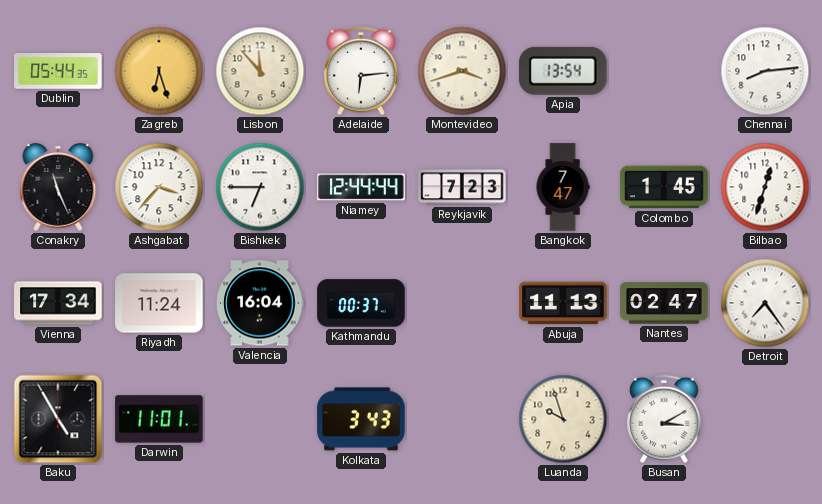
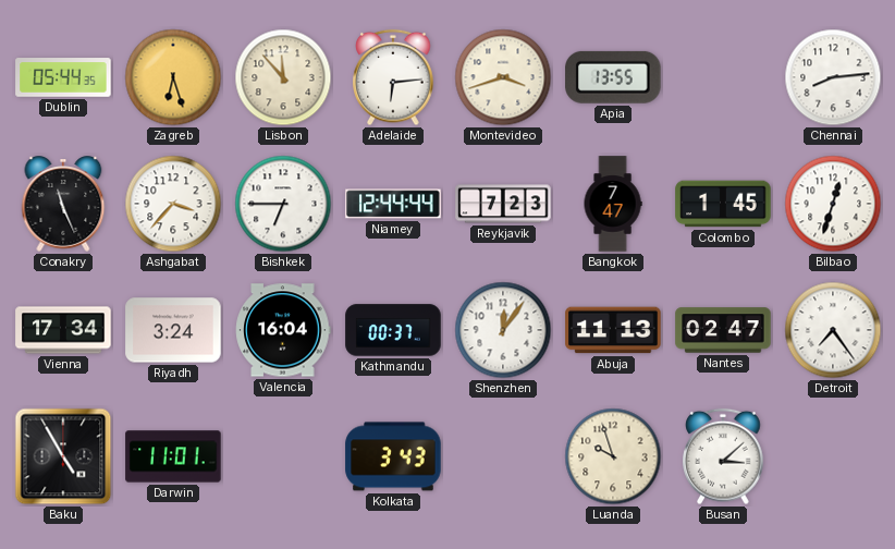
Apia: 13:54 -> 13:55 (613, 77)
Riyadh: 11:24 -> 3:24 (173, 330)
Shenzhen: none -> 12:06 (503, 330)
Busan: 3:10 -> 3:08 (723, 456)
